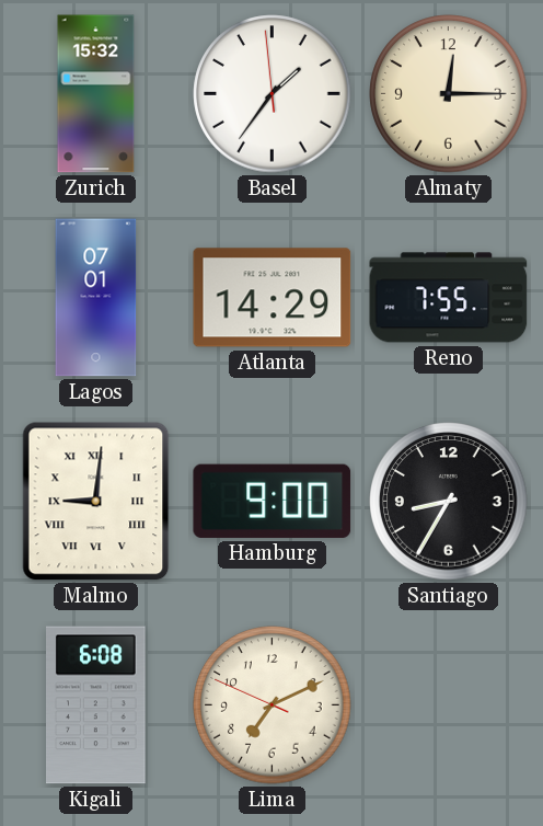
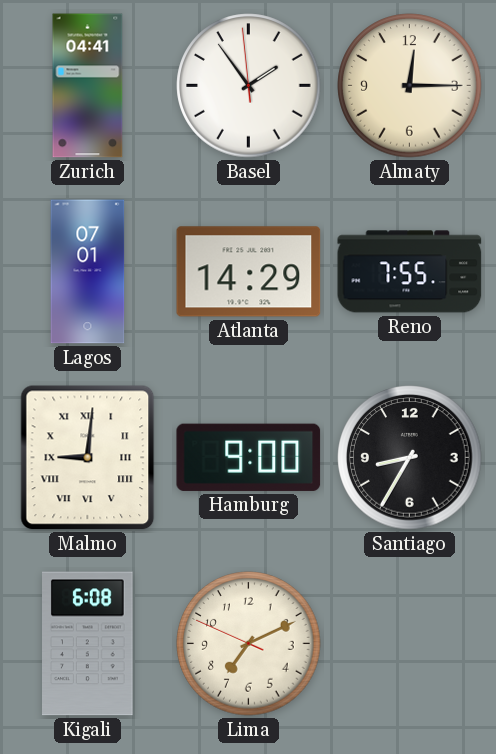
Zurich: 15:32 -> 04:41 (88, 86)
Basel: 1:35 -> 1:53 (249, 86)
